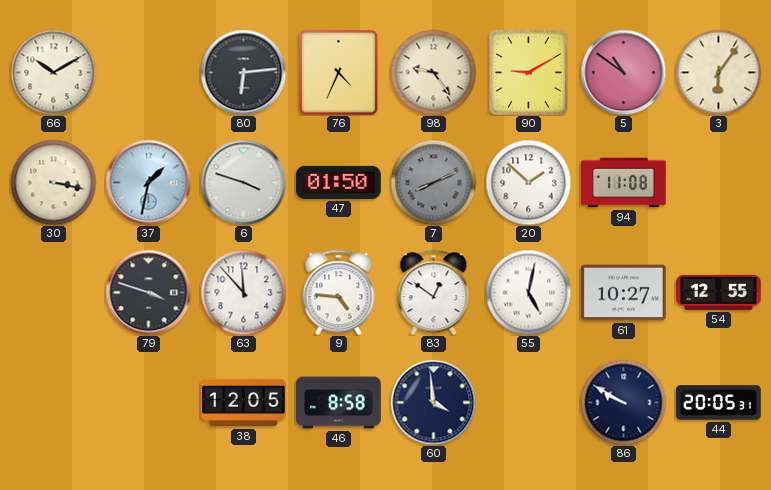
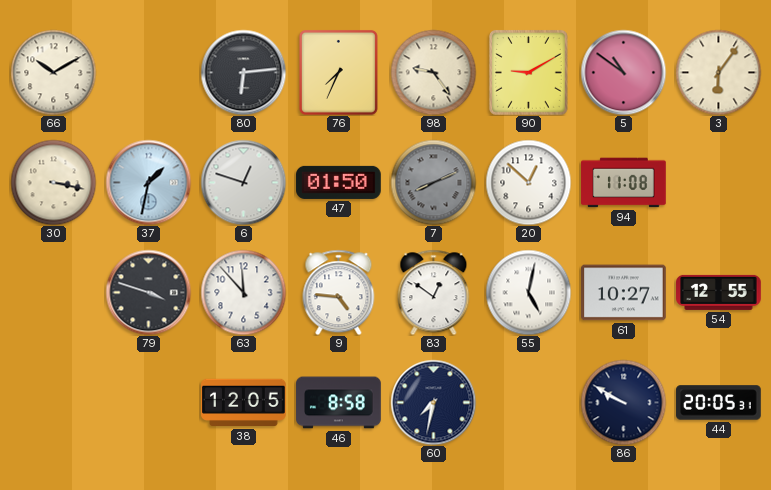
76: 4:34 -> 7:34 (338, 72)
6: 3:48 -> 12:48 (243, 182)
20: 1:52 -> 12:52 (528, 182)
60: 3:59 -> 7:32 (433, 402)
